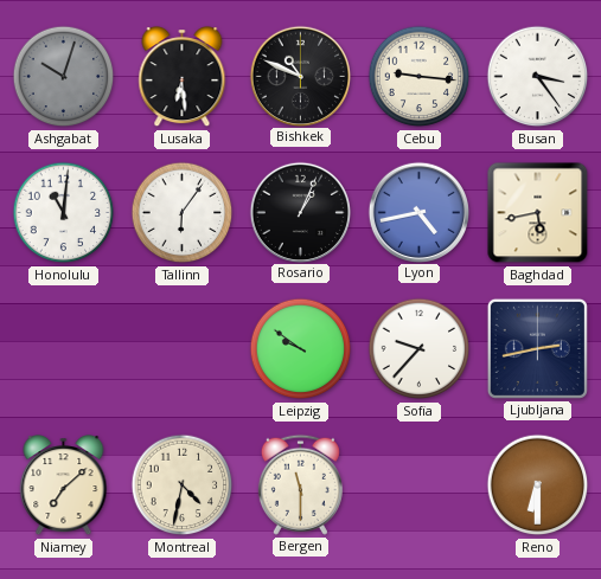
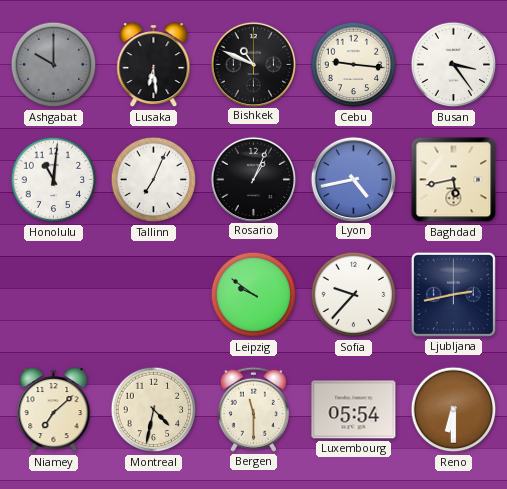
Ashgabat: 10:03 -> 10:00 (54, 65)
Tallinn: 6:06 -> 7:04 (154, 180)
Luxembourg: none -> 05:54 (354, 410)
